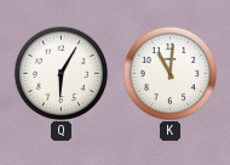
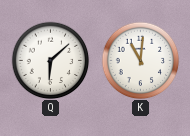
Q: 6:05 -> 6:08 (50, 60)
